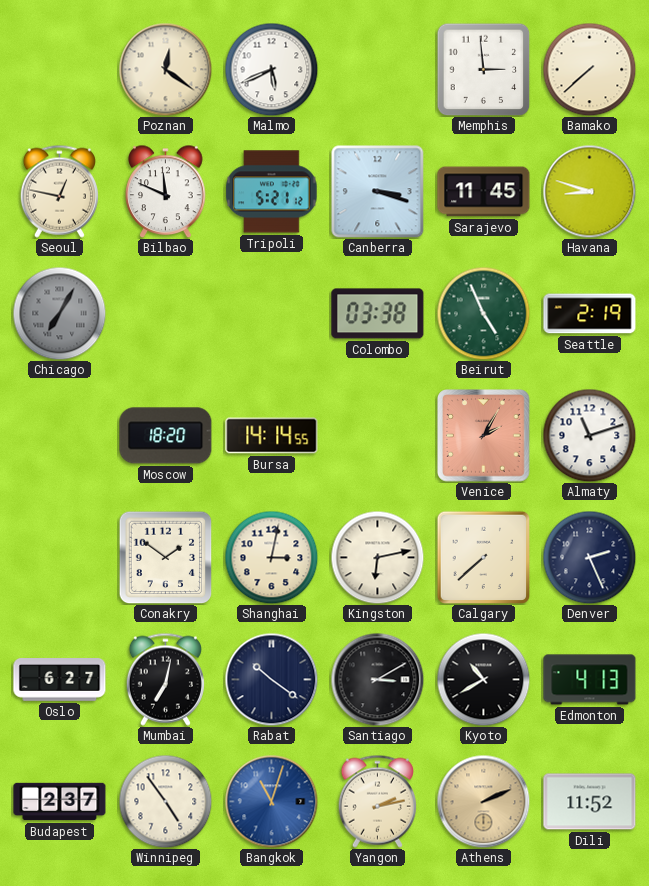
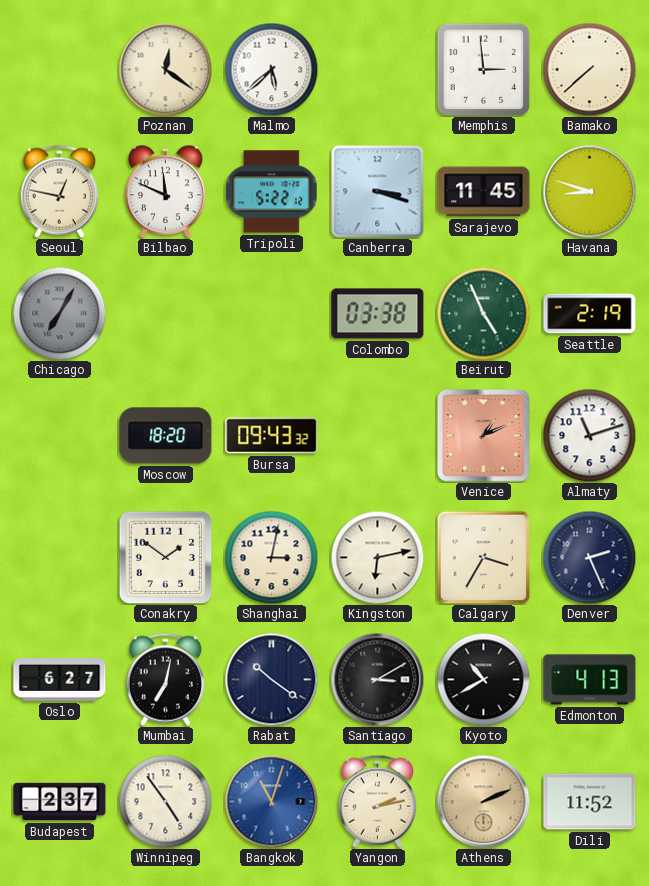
Malmo: 5:41 -> 5:38 (271, 69)
Tripoli: 5:21 -> 5:22 (272, 192)
Bursa: 14:14 -> 09:43 (272, 436)
Venice: 2:05 -> 1:11 (484, 436)
Calgary: 7:38 -> 3:35 (483, 557)
